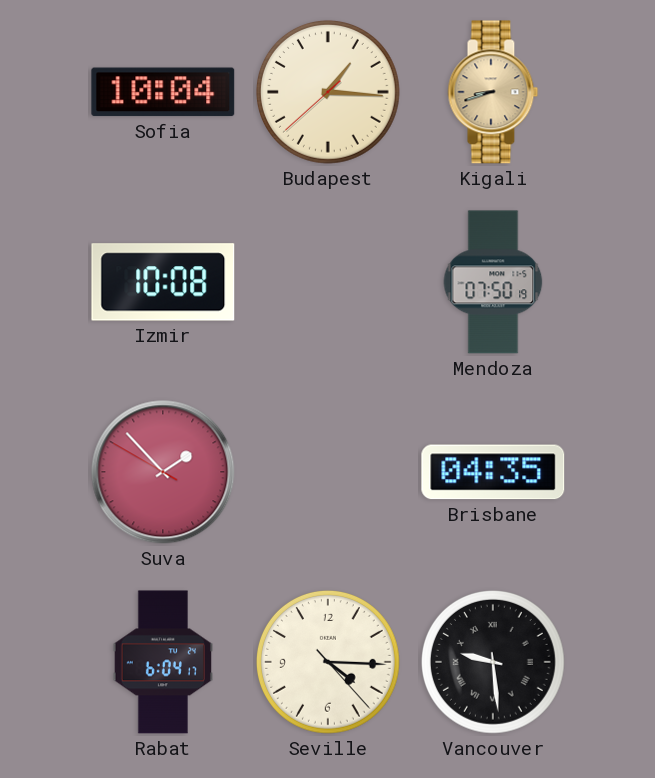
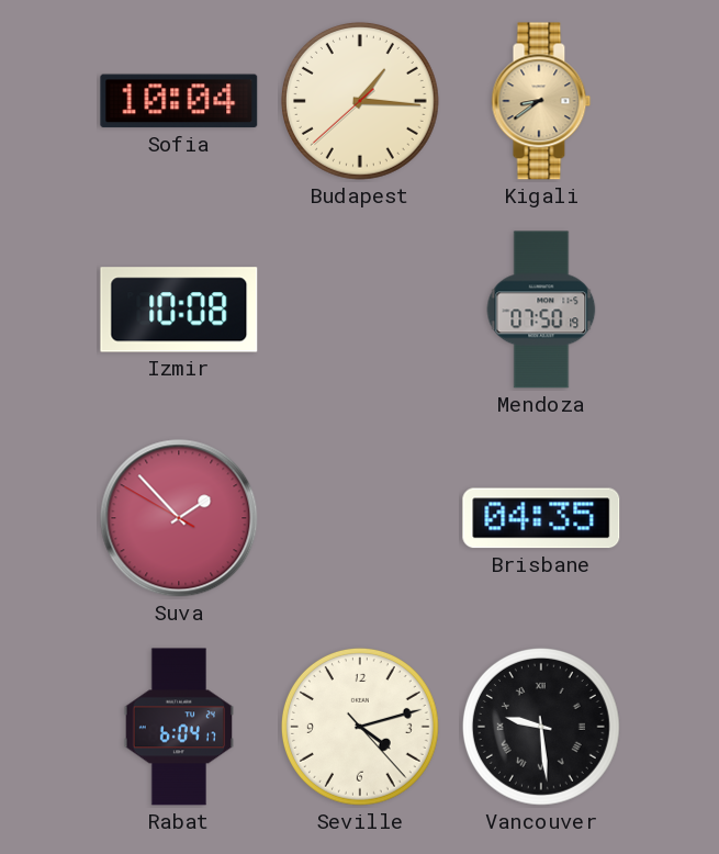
Kigali: 8:42 -> 8:39 (541, 101)
Seville: 4:15 -> 4:12 (360, 727)
